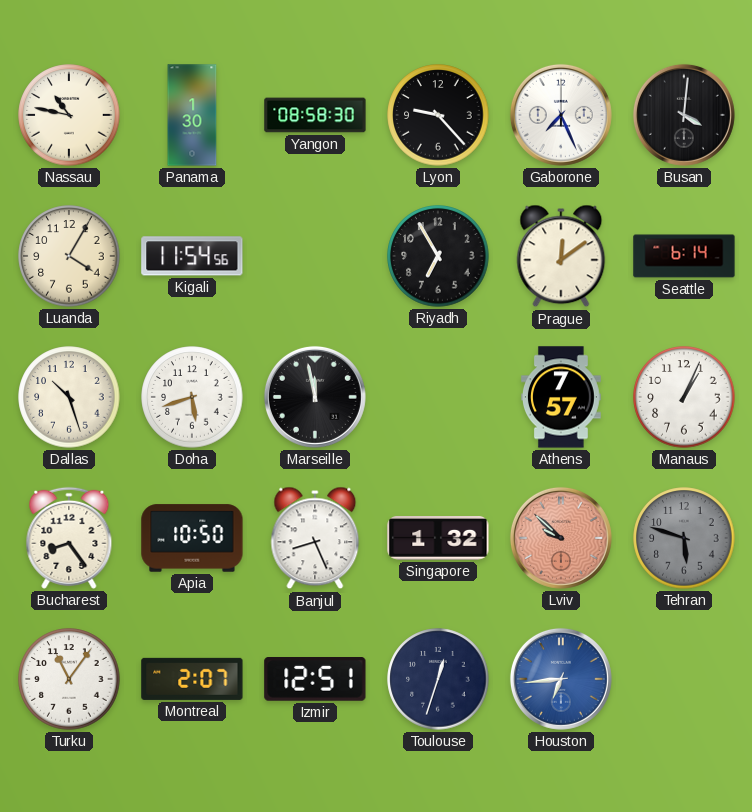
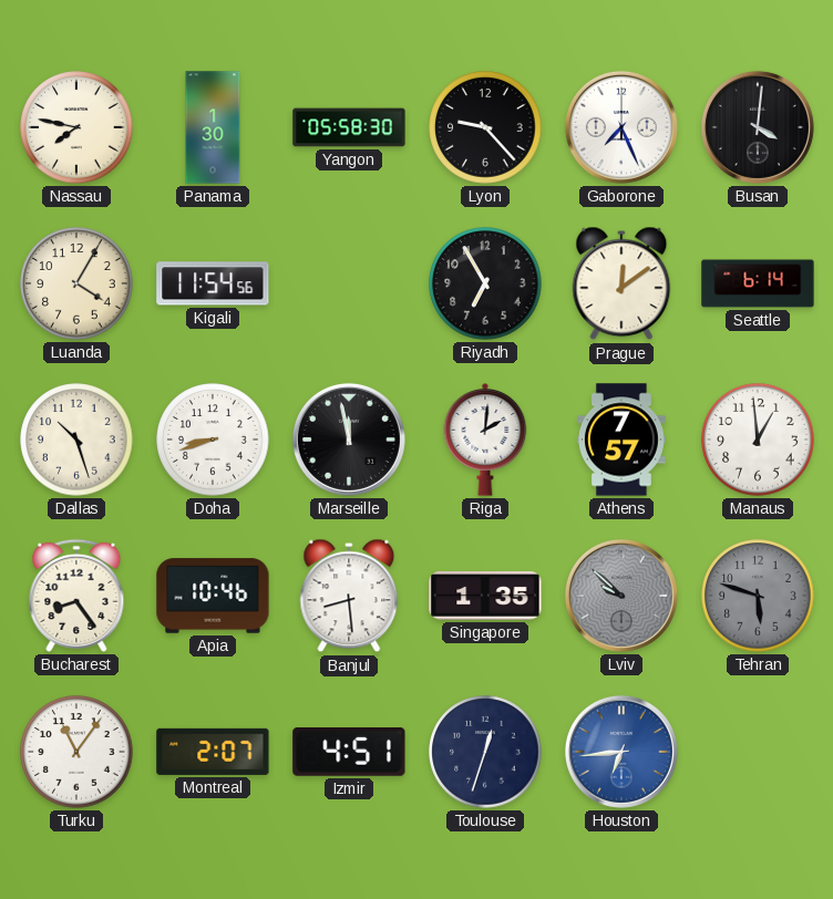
Nassau: 10:47 -> 7:47 (76, 127)
Yangon: 08:58 -> 05:58 (349, 127)
Doha: 5:42 -> 8:42 (213, 440)
Riga: none -> 2:01 (485, 440)
Manaus: 1:04 -> 12:59 (758, 440)
Apia: 10:50 -> 10:46 (213, 596)
Banjul: 8:26 -> 8:29 (349, 596)
Singapore: 1:32 -> 1:35 (485, 597)
Lviv dial: salmon -> grey (621, 596)
Izmir: 12:51 -> 4:51 (349, 753)
